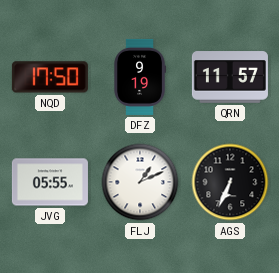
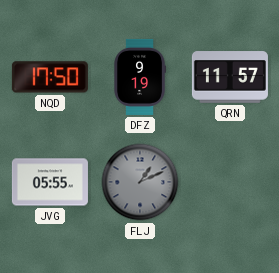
FLJ dial: white -> grey (140, 182)
AGS: 6:34 -> none (230, 182)
